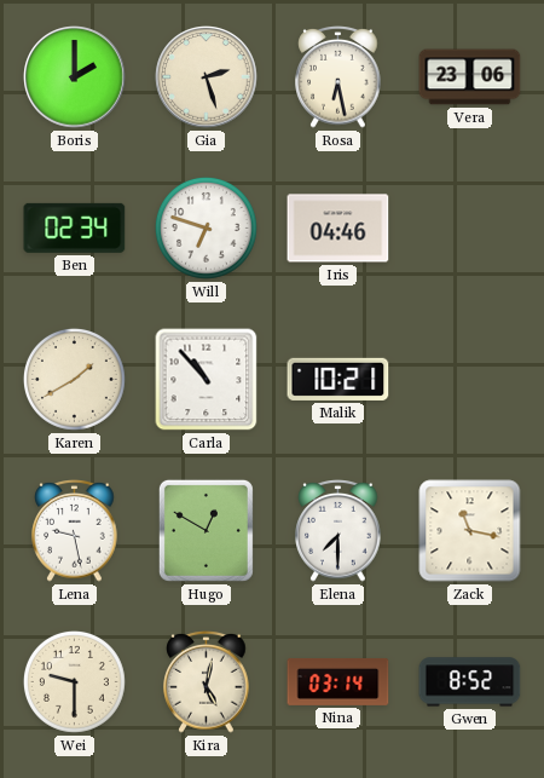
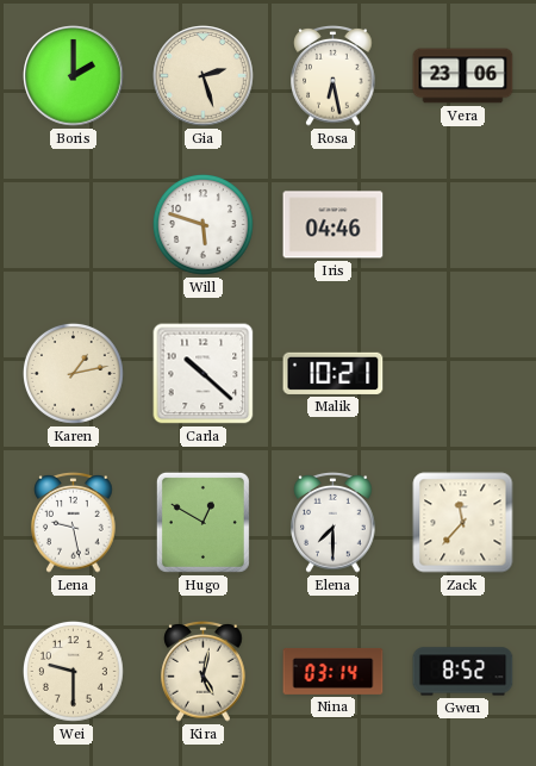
Ben: 02:34 -> none (75, 227)
Will: 6:48 -> 5:48 (202, 224)
Karen: 1:40 -> 1:13 (73, 373)
Carla: 10:53 -> 10:22 (204, 374)
Zack: 11:17 -> 11:37 (463, 523)
